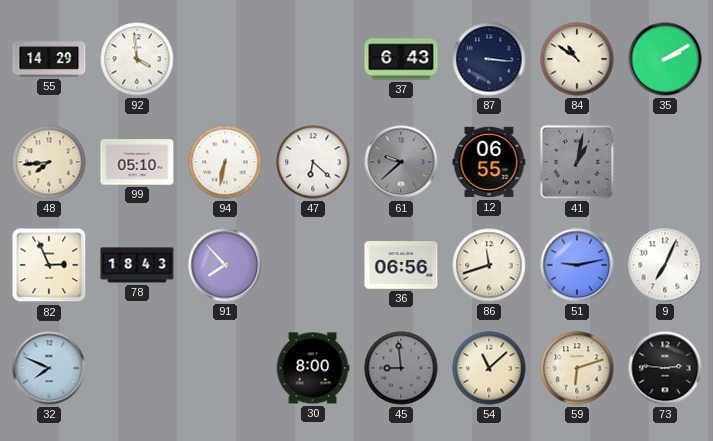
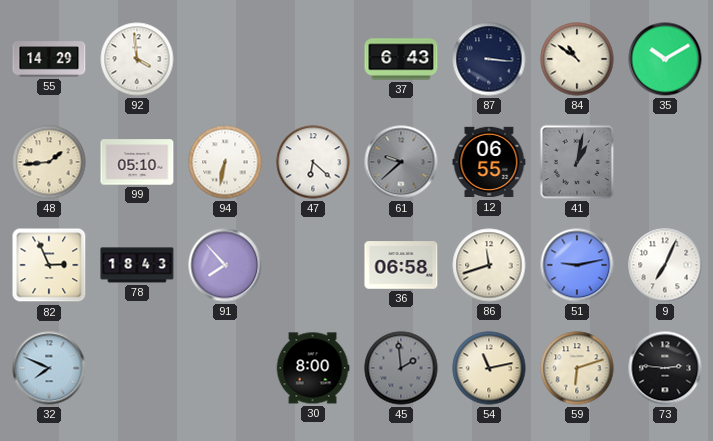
35: 2:10 -> 10:10 (665, 59)
48: 7:44 -> 1:44 (49, 162)
36: 06:56 -> 06:58 (401, 265)
45: 8:59 -> 1:59 (401, 368)
54: 11:08 -> 11:13 (489, 368)
